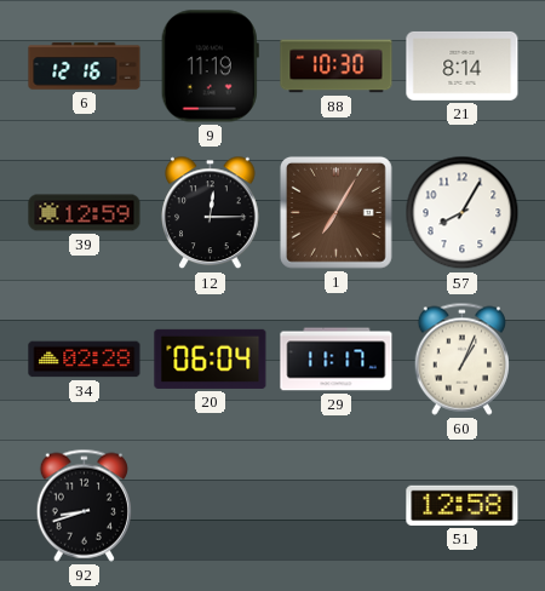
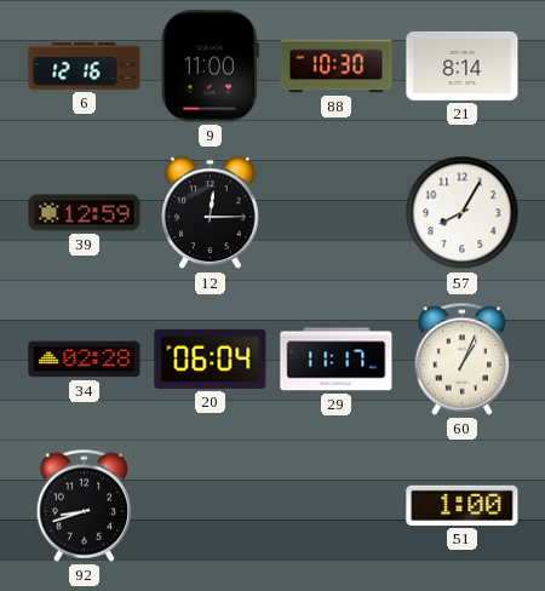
9: 11:19 -> 11:00 (210, 67)
1: 7:05 -> none (335, 212)
51: 12:58 -> 1:00 (463, 505)
